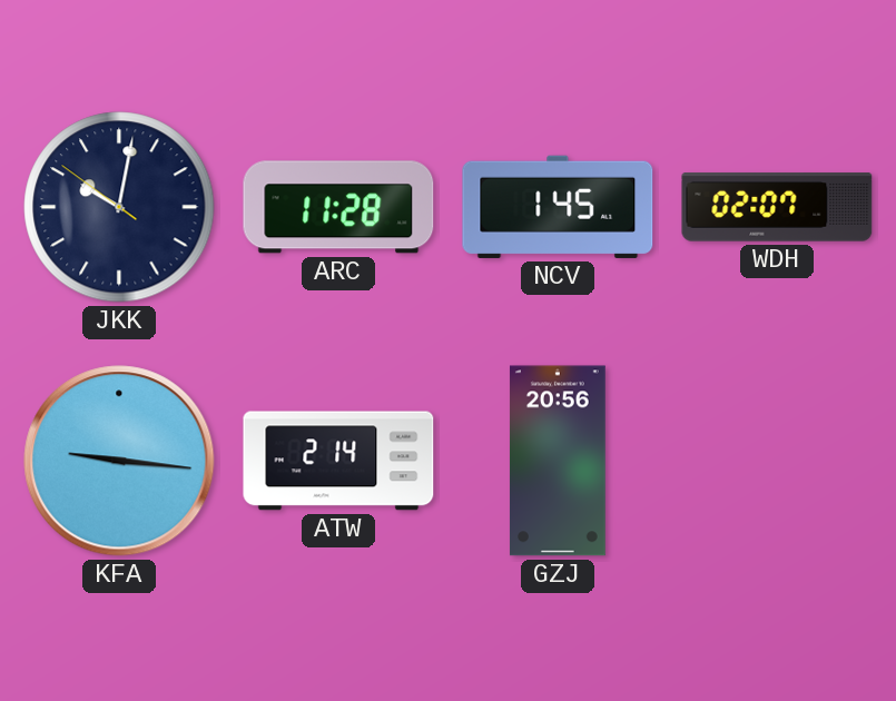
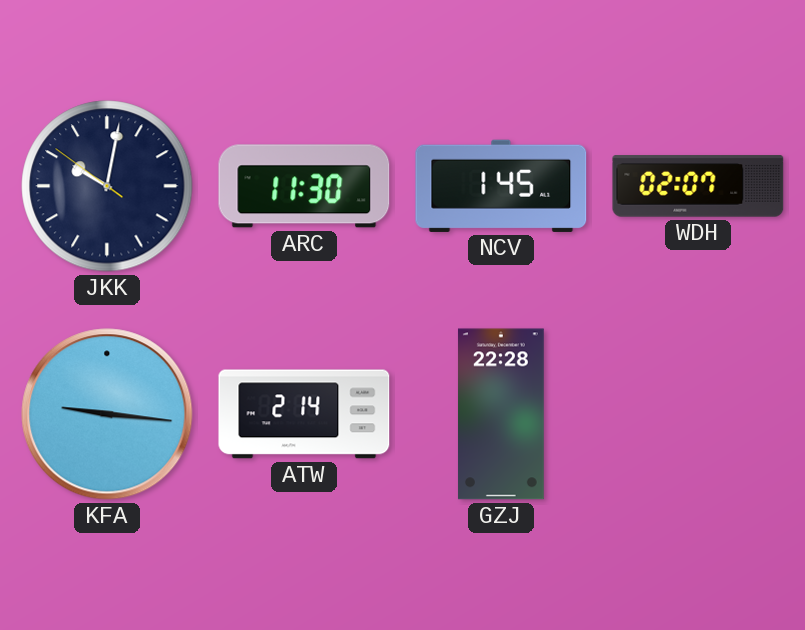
ARC: 11:28 -> 11:30 (304, 186)
GZJ: 20:56 -> 22:28 (501, 414)
